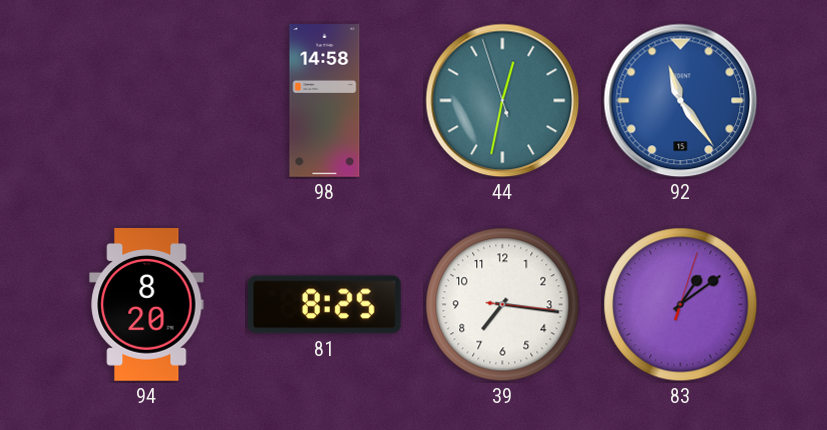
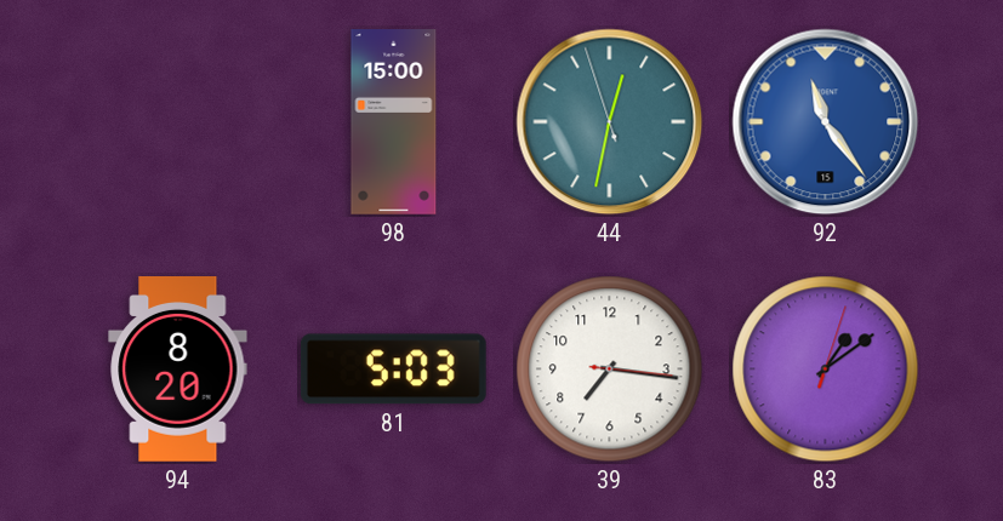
98: 14:58 -> 15:00 (394, 122)
81: 8:25 -> 5:03 (393, 370)
